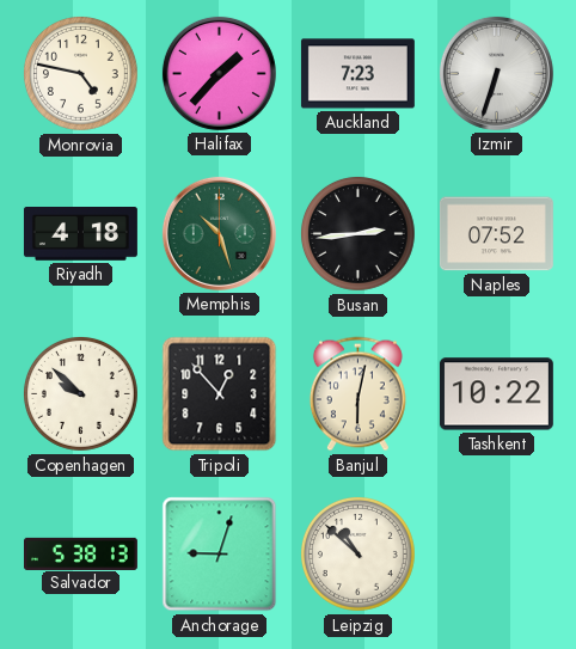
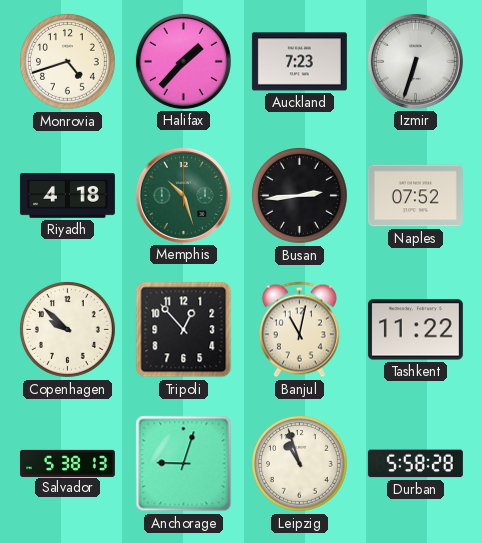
Monrovia: 4:47 -> 4:42 (67, 61)
Banjul: 6:02 -> 11:02 (299, 330)
Tashkent: 10:22 -> 11:22 (415, 330)
Leipzig: 10:52 -> 10:57 (299, 463)
Durban: none -> 5:58 (415, 464)
